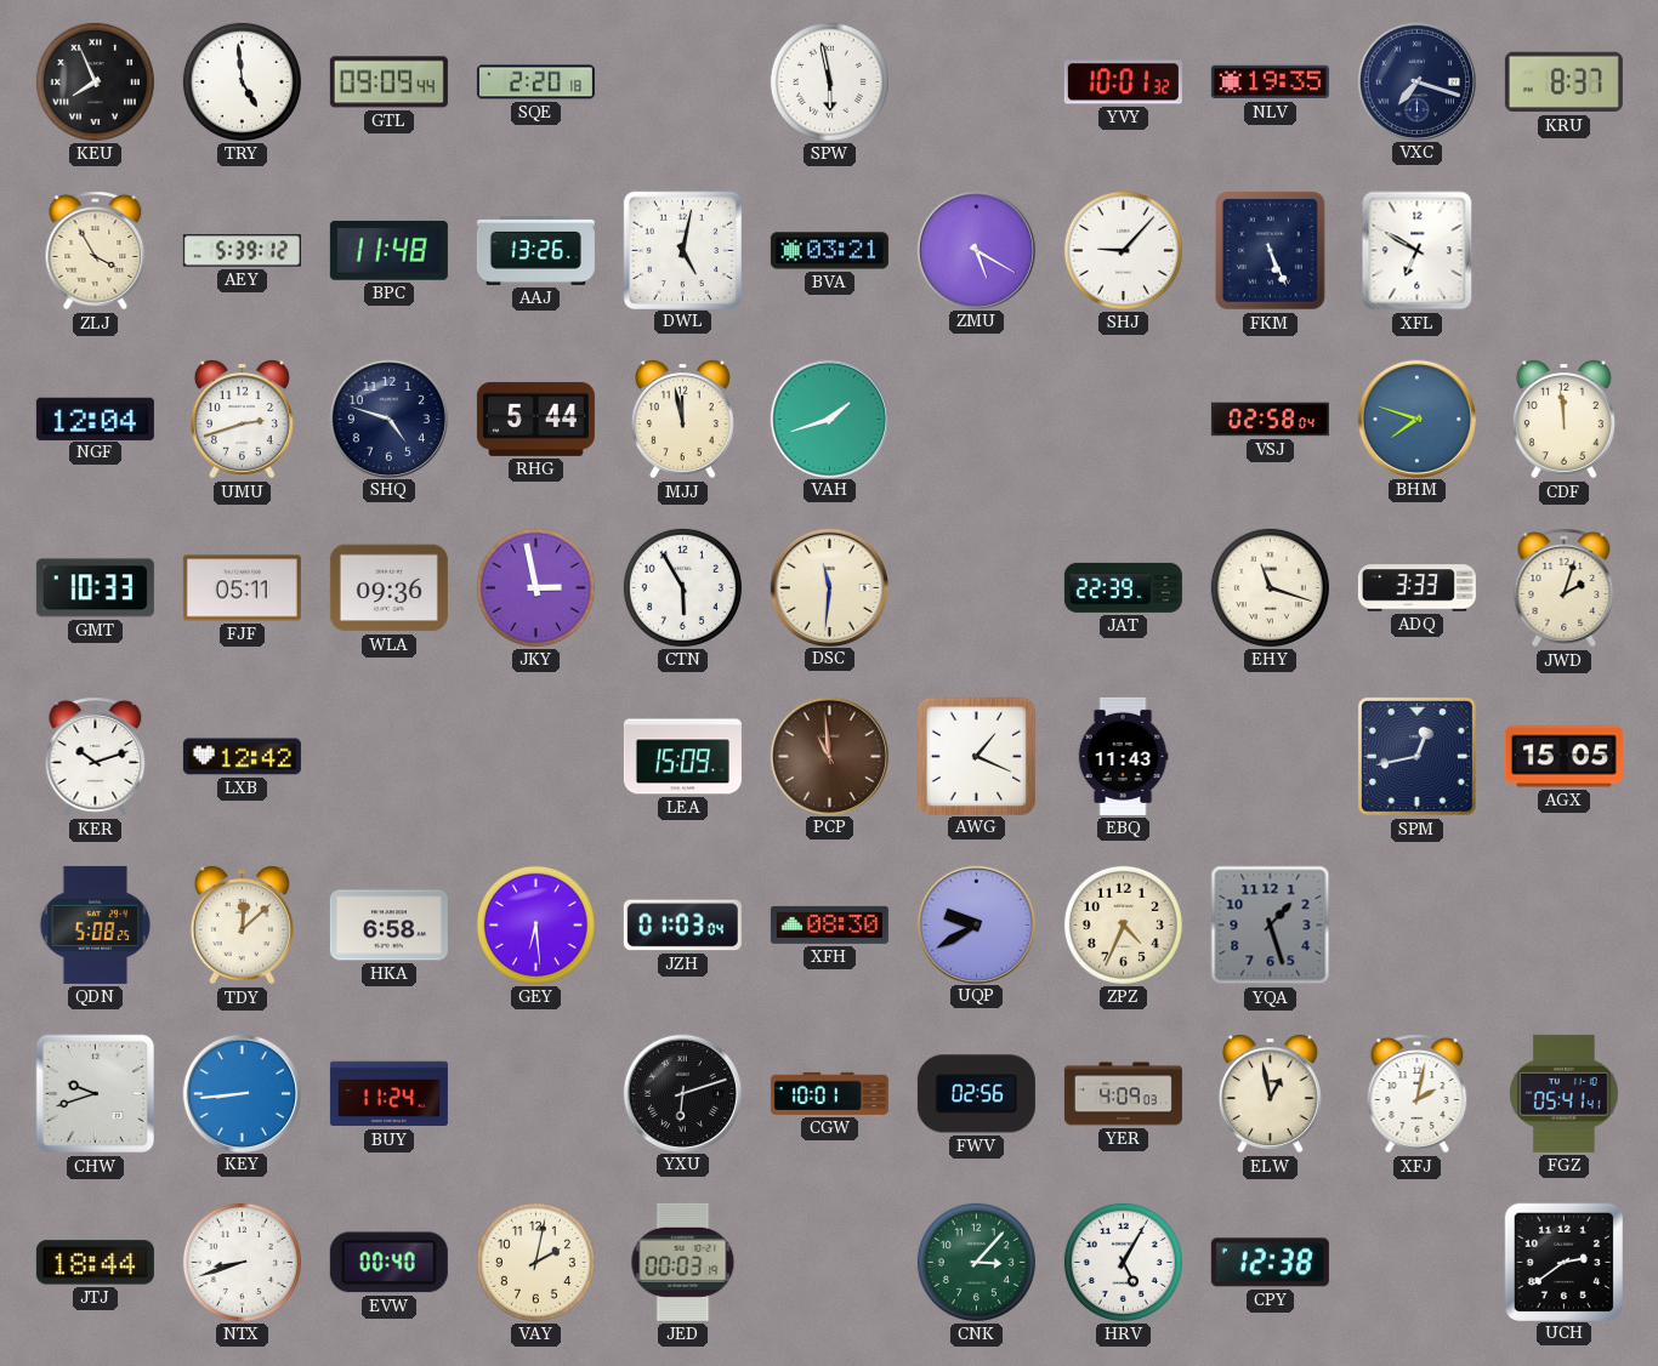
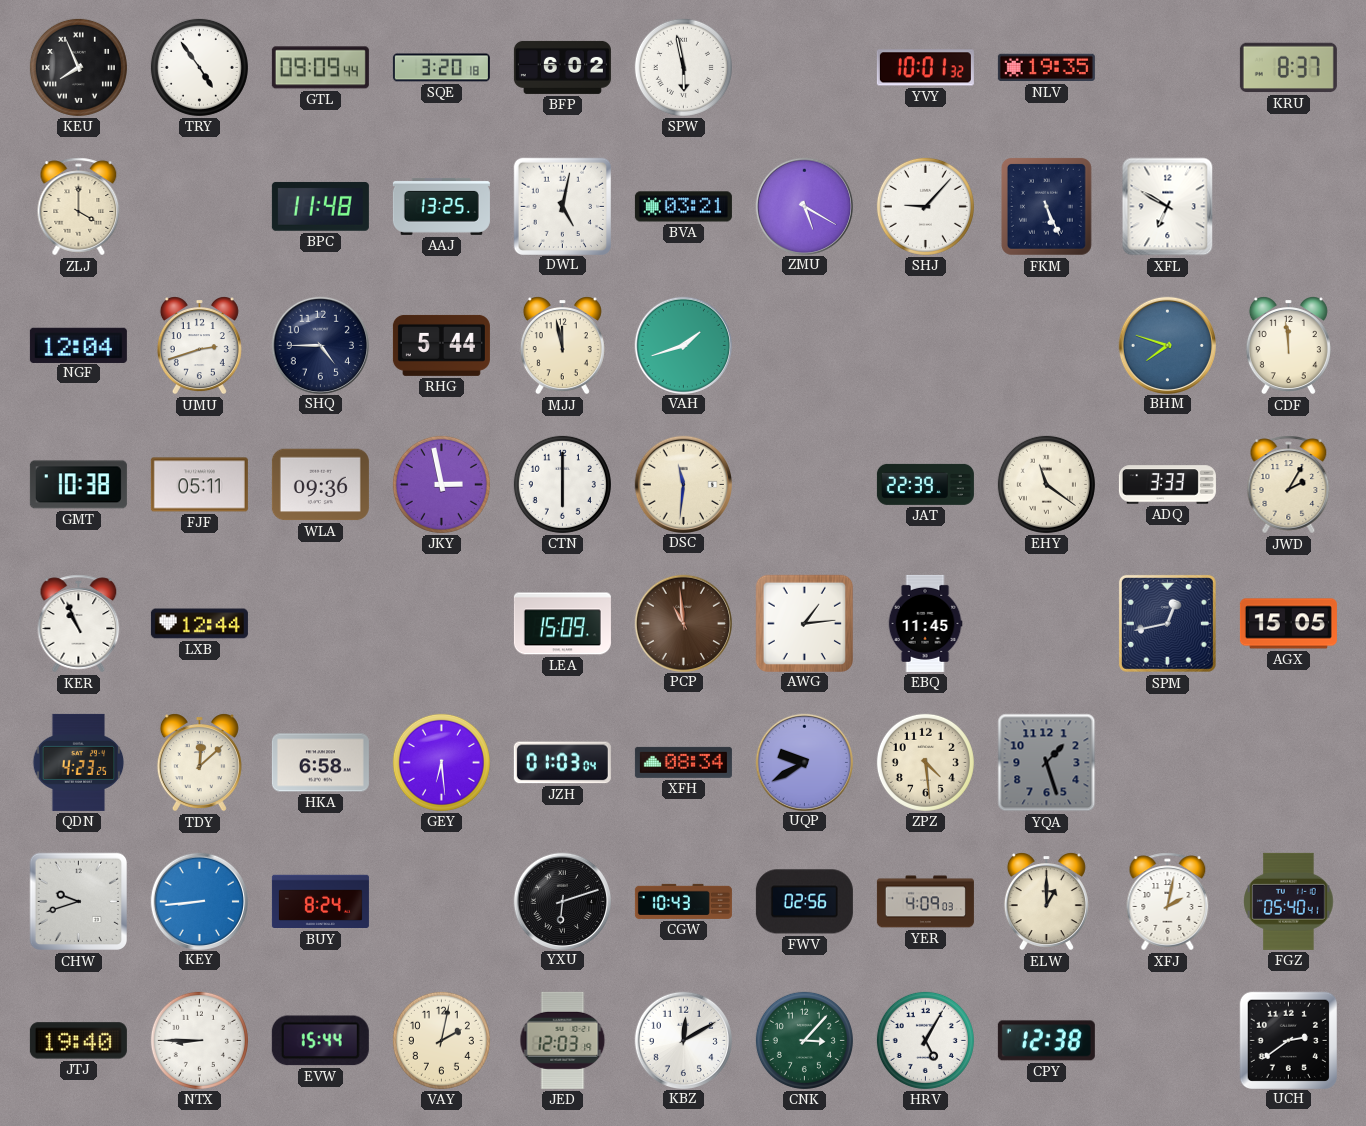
TRY: 4:59 -> 4:54 (199, 67)
SQE: 2:20 -> 3:20 (441, 68)
BFP: none -> 6:02 (562, 67)
VXC: 7:18 -> none (1416, 81)
ZLJ: 3:55 -> 4:00 (79, 207)
AEY: 5:39 -> none (242, 251)
AAJ: 13:26 -> 13:25 (441, 206)
SHQ: 4:48 -> 4:45 (320, 345)
VSJ: 02:58 -> none (1270, 420)
GMT: 10:33 -> 10:38 (78, 485)
CTN: 5:55 -> 6:00 (562, 484)
EHY: 11:18 -> 11:21 (1046, 484)
JWD: 2:03 -> 2:05 (1289, 485)
KER: 10:12 -> 10:56 (79, 624)
LXB: 12:42 -> 12:44 (199, 624)
AWG: 1:19 -> 1:14 (804, 623)
EBQ: 11:43 -> 11:45 (925, 623)
QDN: 5:08 -> 4:23 (79, 762)
XFH: 08:30 -> 08:34 (683, 762)
ZPZ: 4:34 -> 4:29 (925, 762)
BUY: 11:24 -> 8:24 (320, 902)
CGW: 10:01 -> 10:43 (683, 901)
ELW: 12:58 -> 1:00 (1046, 902)
FGZ: 05:41 -> 05:40 (1289, 901)
JTJ: 18:44 -> 19:40 (78, 1041)
NTX: 8:42 -> 8:45 (199, 1040)
EVW: 00:40 -> 15:44 (320, 1041)
JED: 00:03 -> 12:03 (563, 1040)
KBZ: none -> 12:10 (683, 1040)
